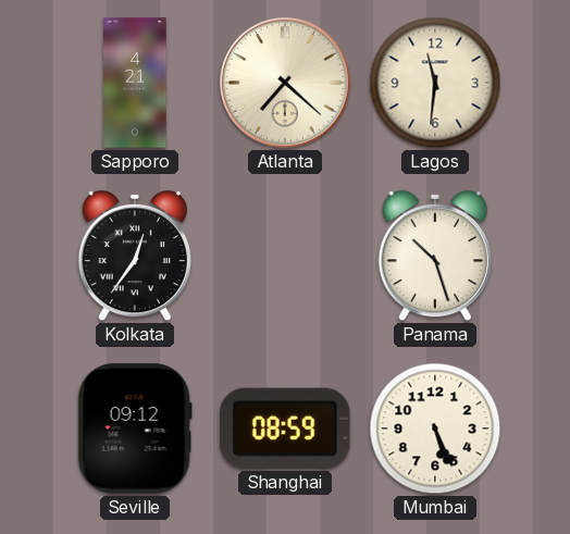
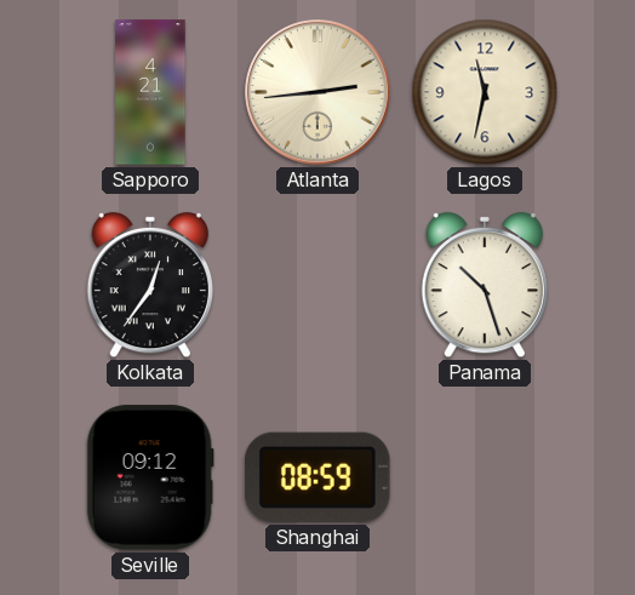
Atlanta: 7:22 -> 2:44 (317, 92)
Lagos: 11:31 -> 11:32 (485, 92)
Mumbai: 5:26 -> none (435, 429)
